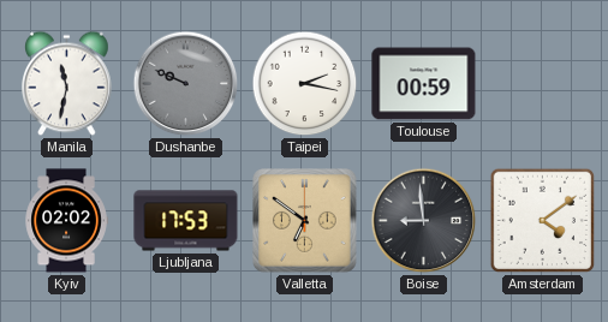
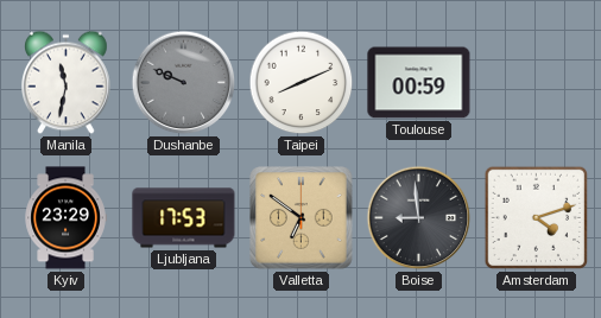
Taipei: 2:17 -> 8:11 (302, 83)
Kyiv: 02:02 -> 23:29 (65, 218)
Amsterdam: 4:09 -> 4:12 (537, 218)
